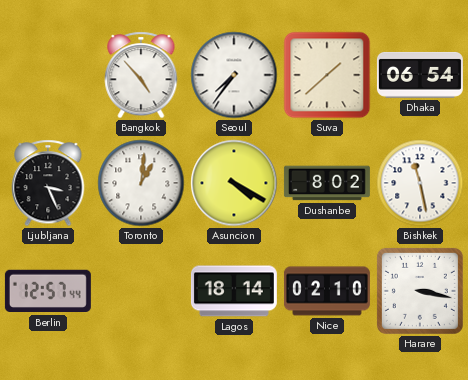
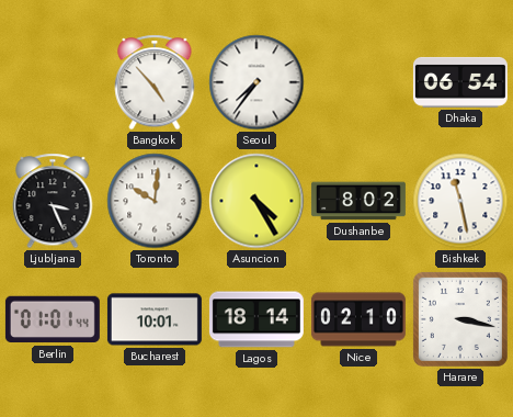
Suva: 1:38 -> none (327, 75)
Toronto: 1:01 -> 10:01 (155, 201)
Asuncion: 4:20 -> 4:25 (256, 201)
Berlin: 12:57 -> 01:01 (53, 319)
Bucharest: none -> 10:01 (155, 319)
